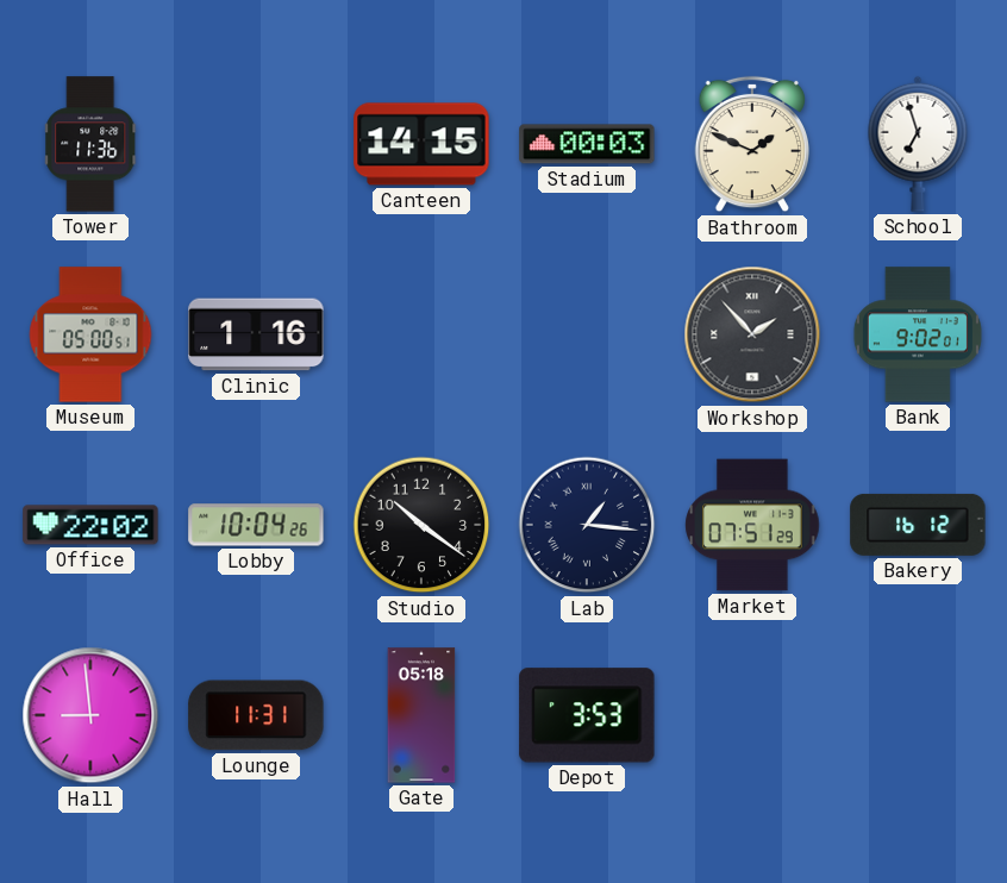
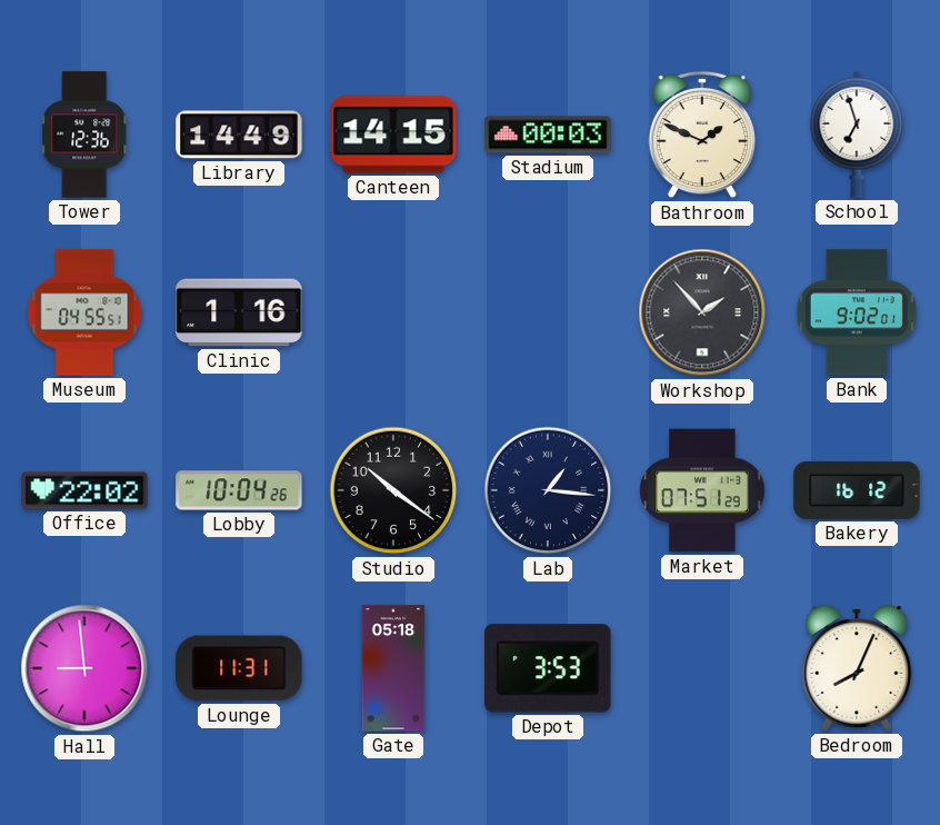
Tower: 11:36 -> 12:36 (86, 135)
Library: none -> 14:49 (239, 135)
Museum: 05:00 -> 04:55 (84, 312)
Bedroom: none -> 8:04 (857, 668)
